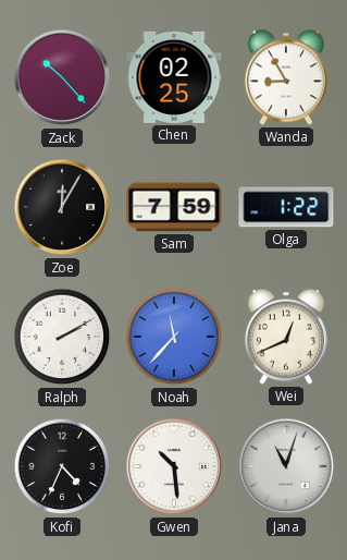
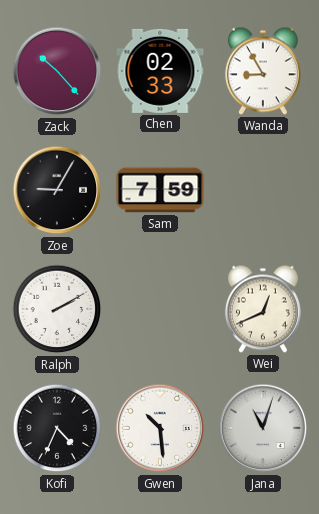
Chen: 02:25 -> 02:33 (160, 71)
Zoe: 12:05 -> 9:05 (57, 190)
Olga: 1:22 -> none (286, 207)
Noah: 11:37 -> none (174, 337)
